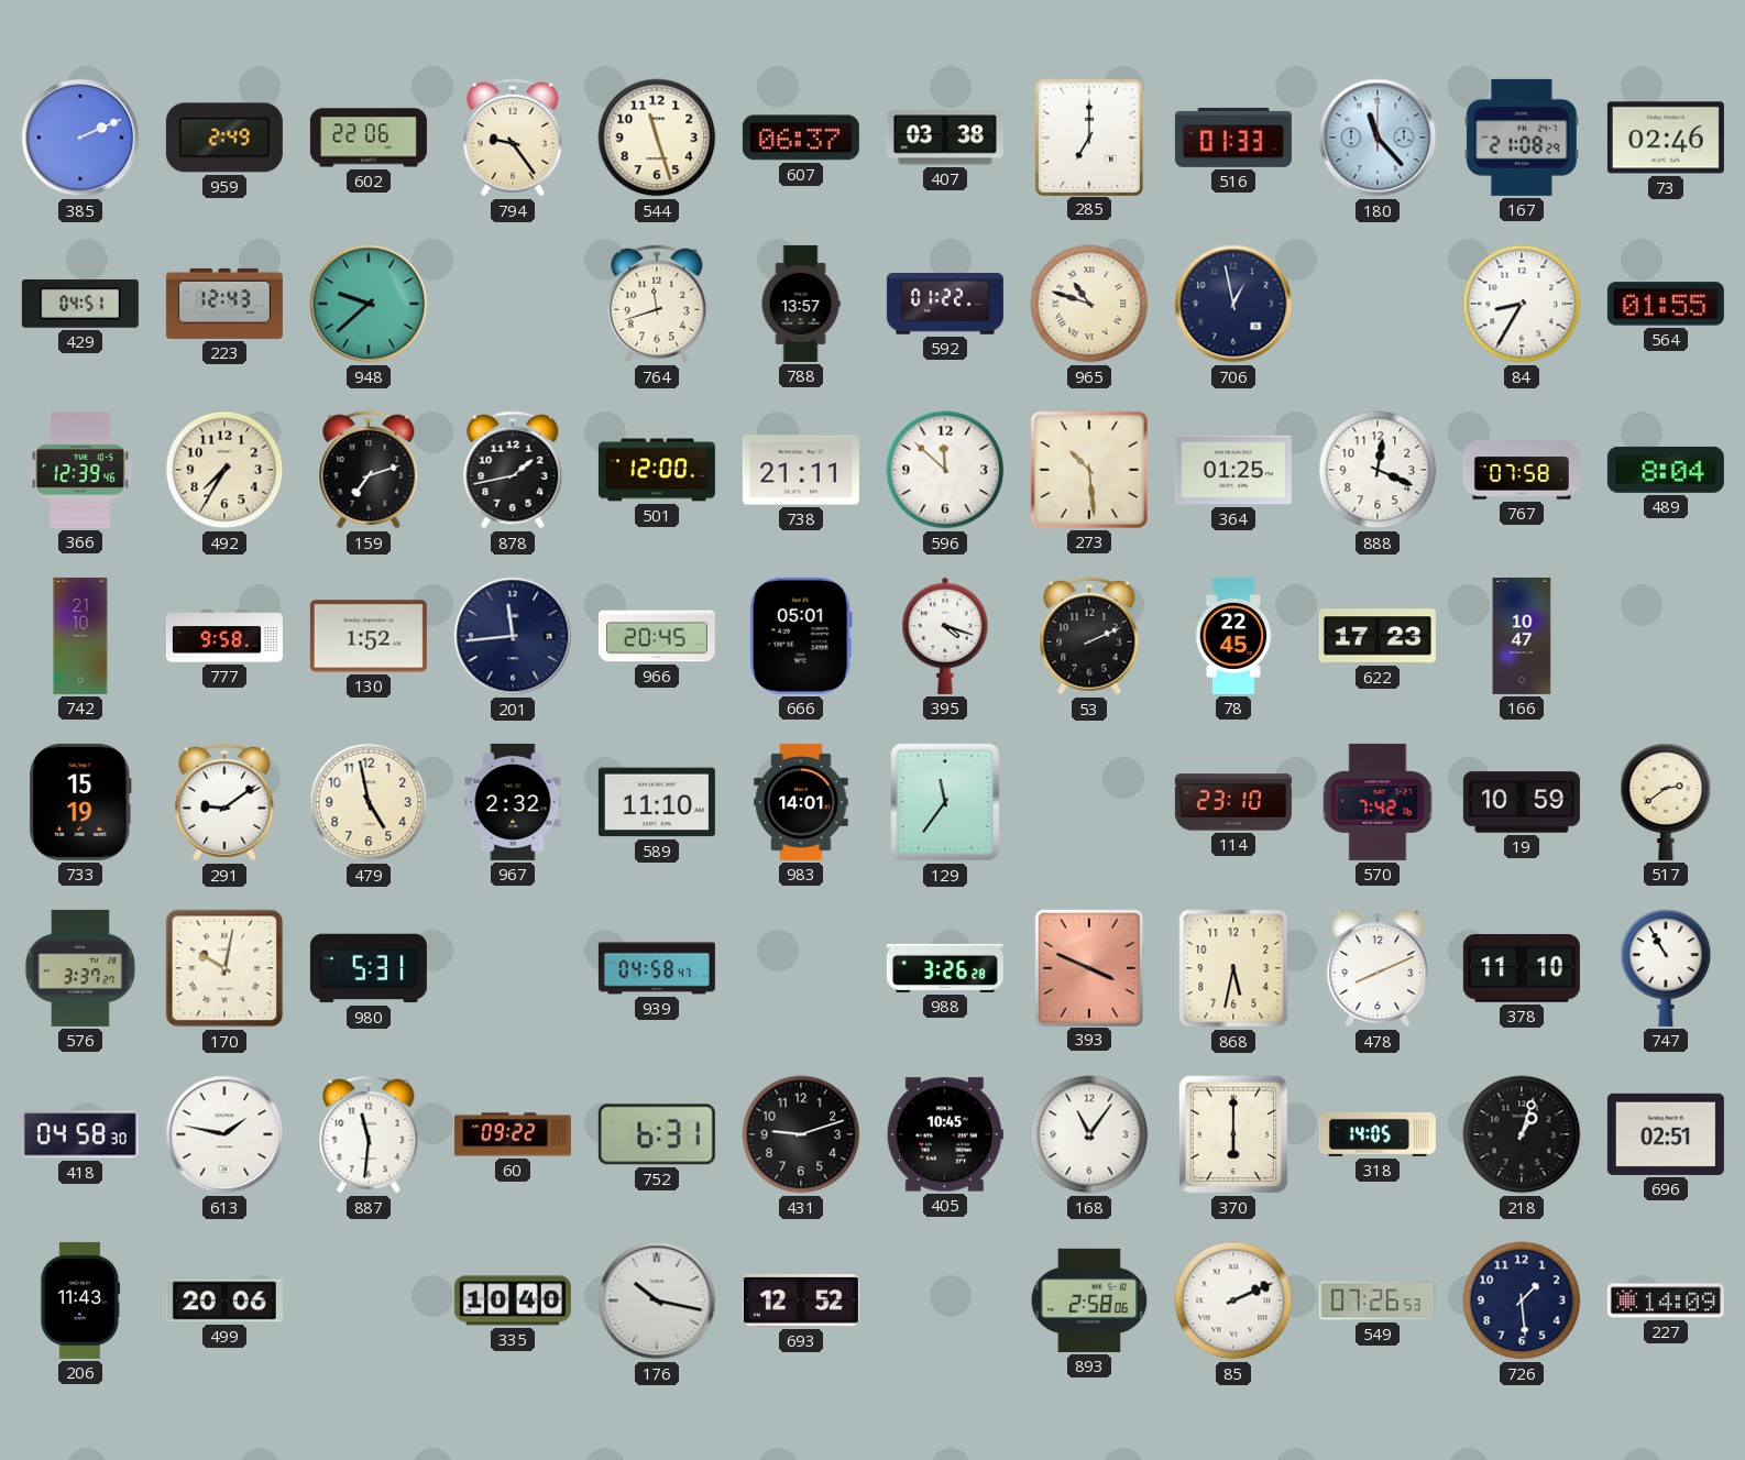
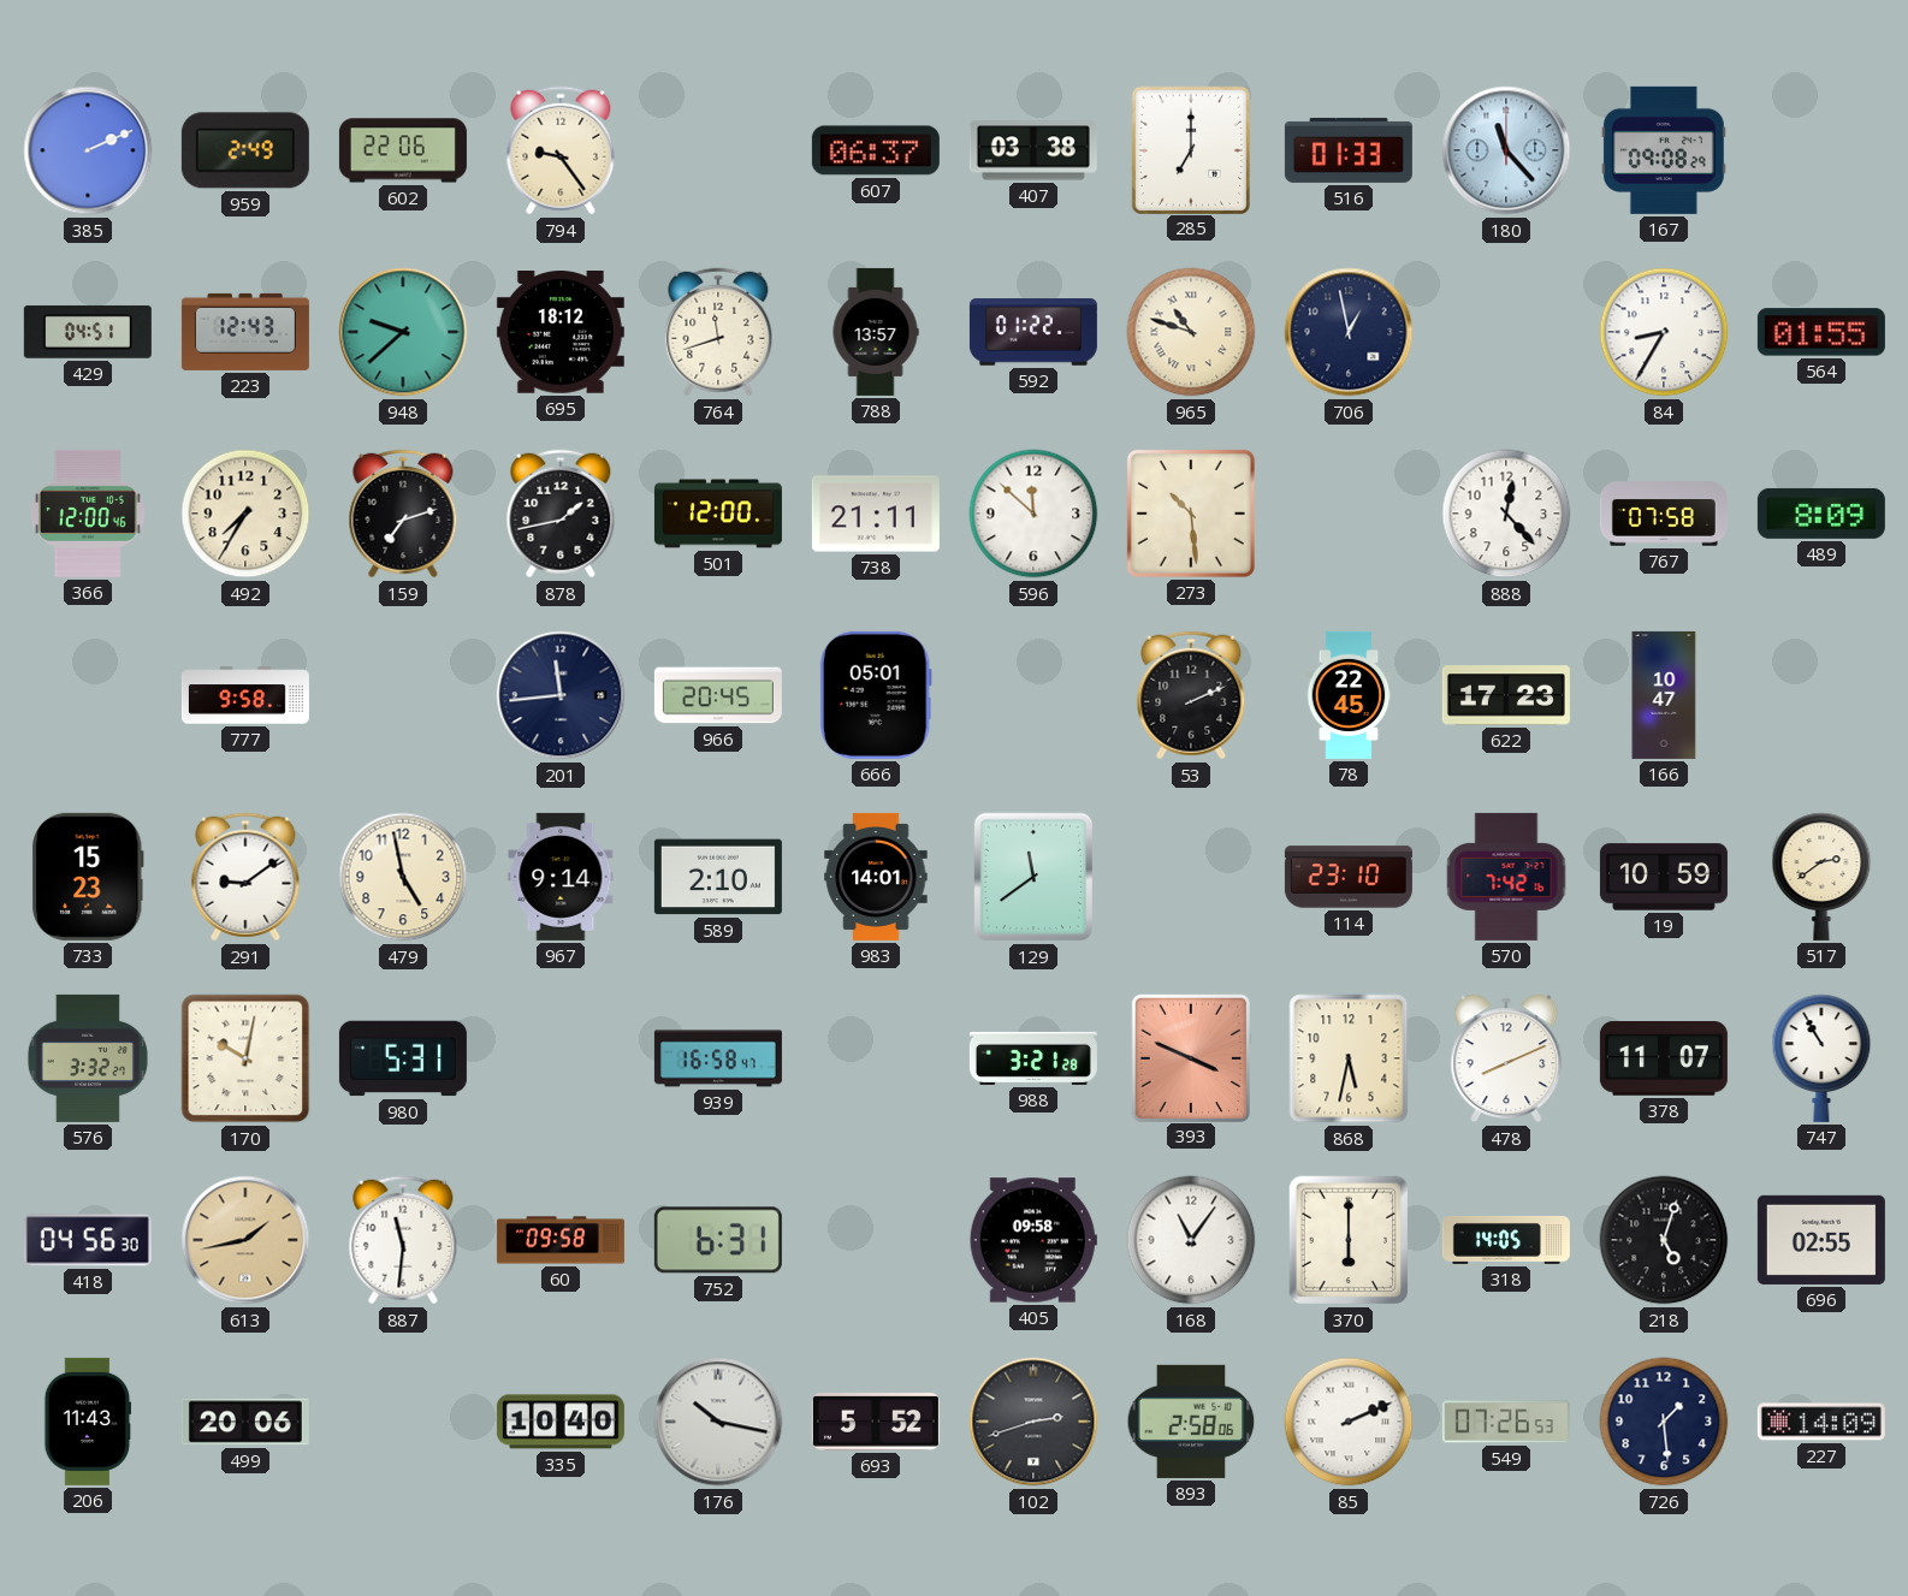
544: 11:27 -> none (657, 138)
167: 21:08 -> 09:08 (1664, 150)
73: 02:46 -> none (1666, 138)
695: none -> 18:12 (561, 333)
366: 12:39 -> 12:00 (88, 514)
364: 01:25 -> none (1233, 470)
888: 12:19 -> 12:23 (1506, 514)
489: 8:04 -> 8:09 (1821, 514)
742: 21:10 -> none (80, 636)
130: 1:52 -> none (369, 636)
395: 4:18 -> none (945, 636)
733: 15:19 -> 15:23 (89, 877)
967: 2:32 -> 9:14 (561, 877)
589: 11:10 -> 2:10 (718, 877)
129: 11:36 -> 11:39 (1033, 877)
576: 3:37 -> 3:32 (88, 1058)
939: 04:58 -> 16:58 (718, 1058)
988: 3:26 -> 3:21 (1033, 1058)
378: 11:10 -> 11:07 (1664, 1060)
418: 04:58 -> 04:56 (88, 1240)
613: 1:47 -> 1:43 (245, 1240)
613 dial: white -> champagne (245, 1240)
60: 09:22 -> 09:58 (561, 1240)
431: 9:12 -> none (801, 1134)
405: 10:45 -> 09:58 (1033, 1240)
218: 1:03 -> 5:03 (1664, 1240)
696: 02:51 -> 02:55 (1821, 1240)
693: 12:52 -> 5:52 (876, 1423)
102: none -> 2:42 (1033, 1422)
